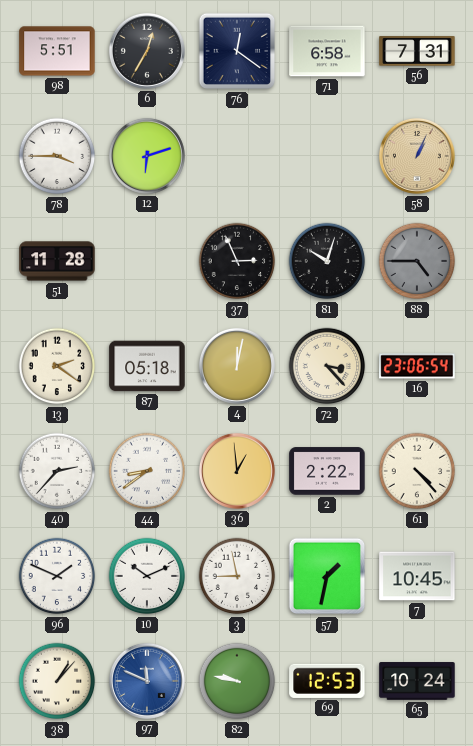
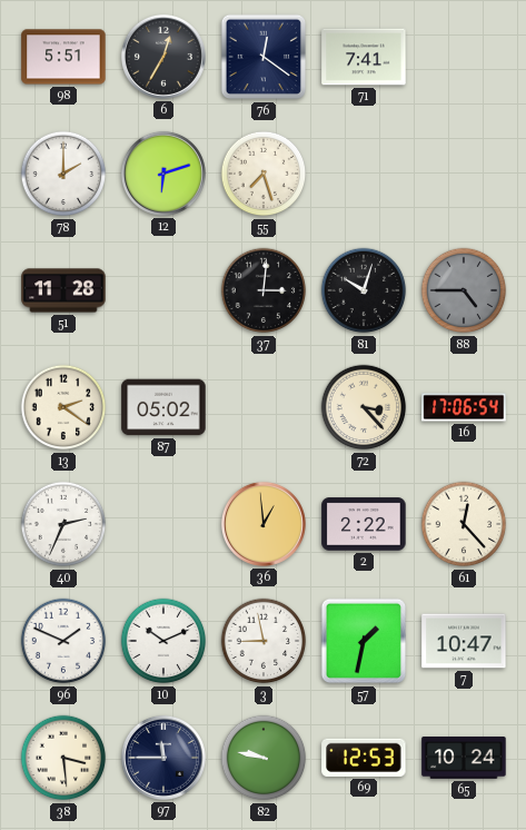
71: 6:58 -> 7:41 (364, 57)
56: 7:31 -> none (417, 51)
78: 3:45 -> 2:00 (63, 174)
55: none -> 7:27 (264, 174)
58: 1:04 -> none (417, 156)
37: 2:56 -> 3:01 (264, 290)
87: 05:18 -> 05:02 (163, 407)
4: 12:02 -> none (237, 366)
16: 23:06 -> 17:06 (464, 407)
40: 2:37 -> 2:34 (63, 524)
44: 8:39 -> none (147, 471)
61: 4:23 -> 12:23 (464, 524)
7: 10:45 -> 10:47 (464, 641)
38: 1:07 -> 3:29 (63, 758)
97: 11:49 -> 11:45 (163, 758)
97 dial: blue -> navy (163, 758)
